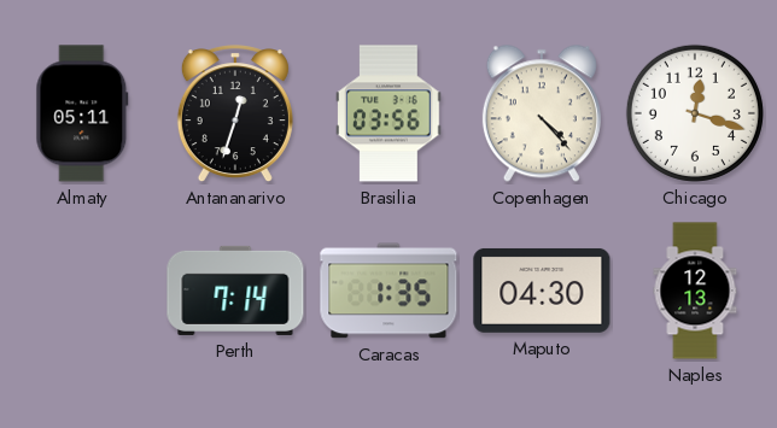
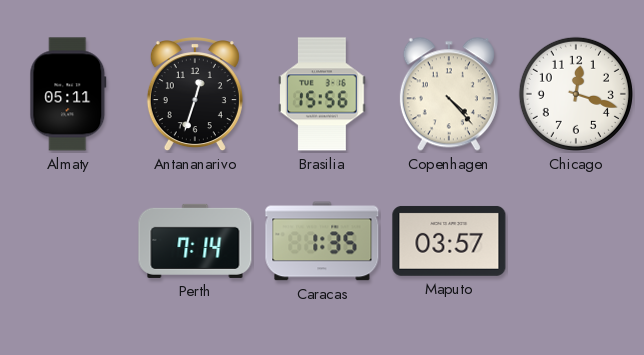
Brasilia: 03:56 -> 15:56 (323, 94)
Maputo: 04:30 -> 03:57 (449, 241)
Naples: 12:13 -> none (695, 291)
